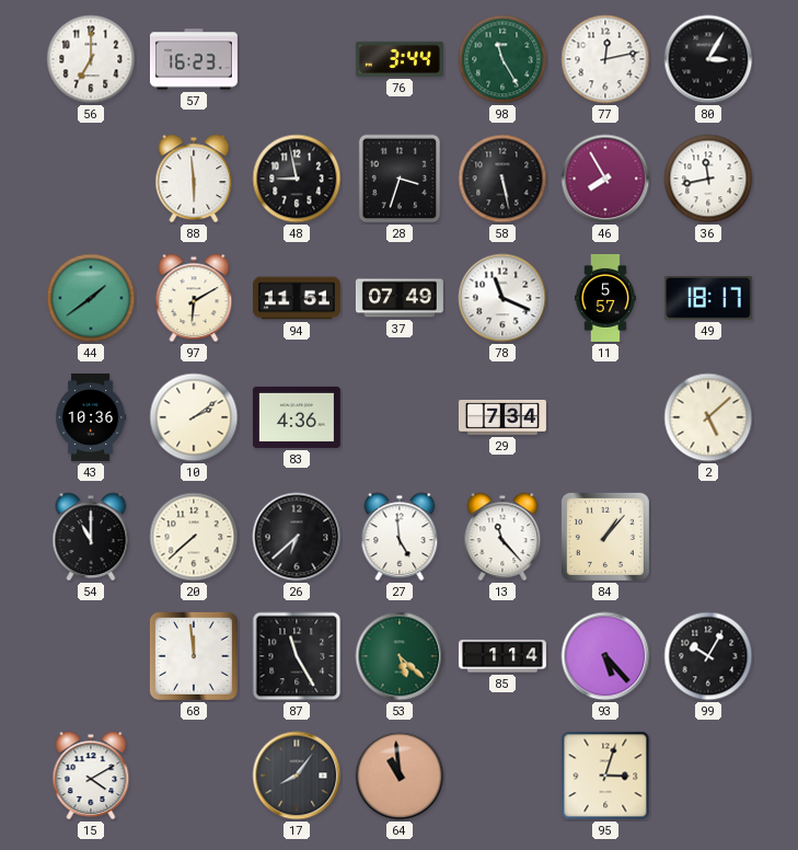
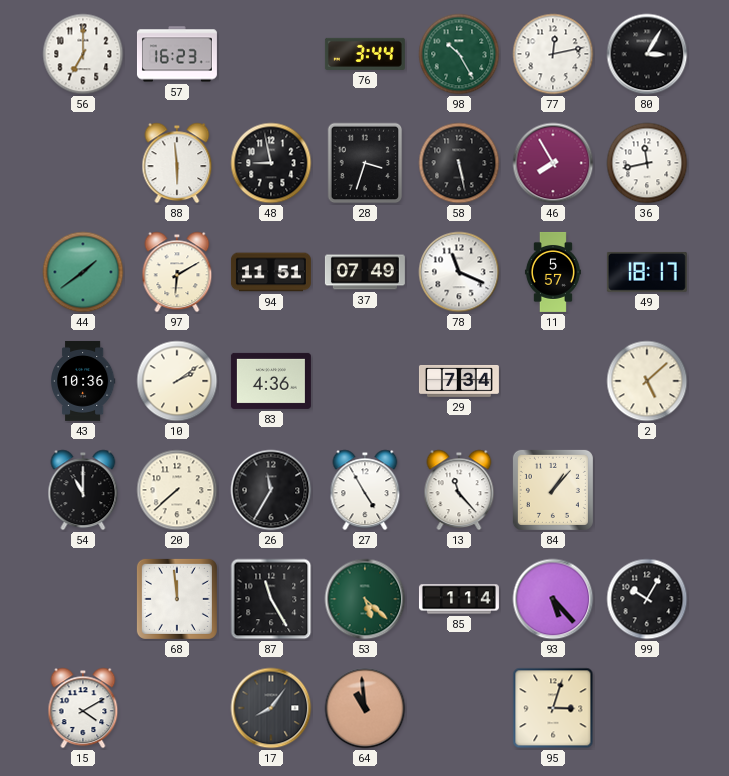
98: 11:25 -> 10:25 (459, 54)
26: 6:38 -> 11:35 (271, 490)
27: 4:59 -> 4:55 (365, 490)
